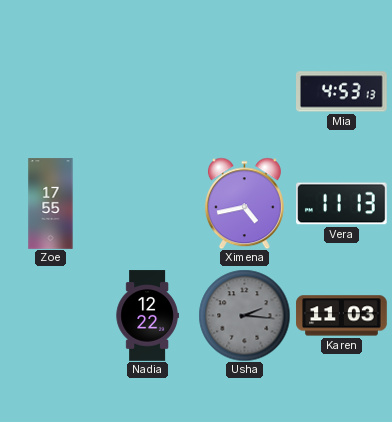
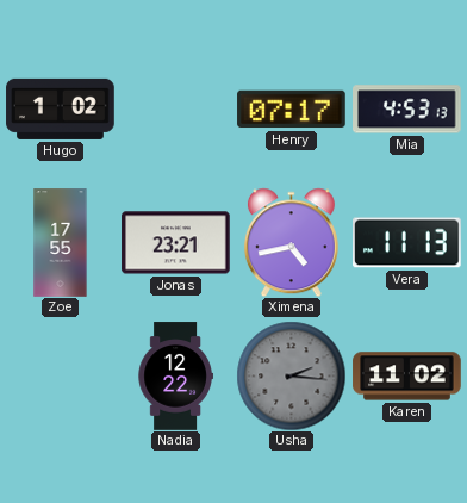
Hugo: none -> 1:02 (61, 108)
Henry: none -> 07:17 (292, 110)
Jonas: none -> 23:21 (176, 243)
Karen: 11:03 -> 11:02 (407, 377)
